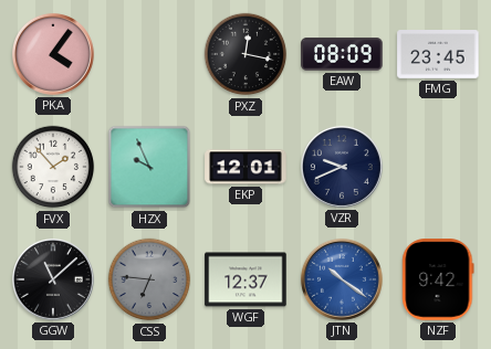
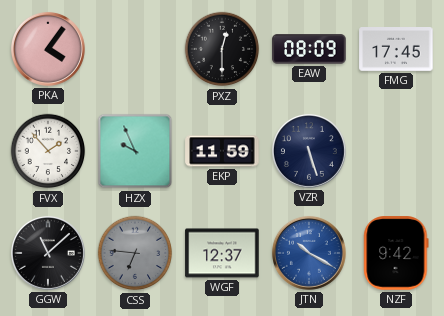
PXZ: 12:17 -> 12:30 (222, 49)
FMG: 23:45 -> 17:45 (396, 50)
EKP: 12:01 -> 11:59 (222, 151)
VZR: 9:41 -> 5:27 (309, 151)
JTN: 10:21 -> 10:20 (309, 253)
